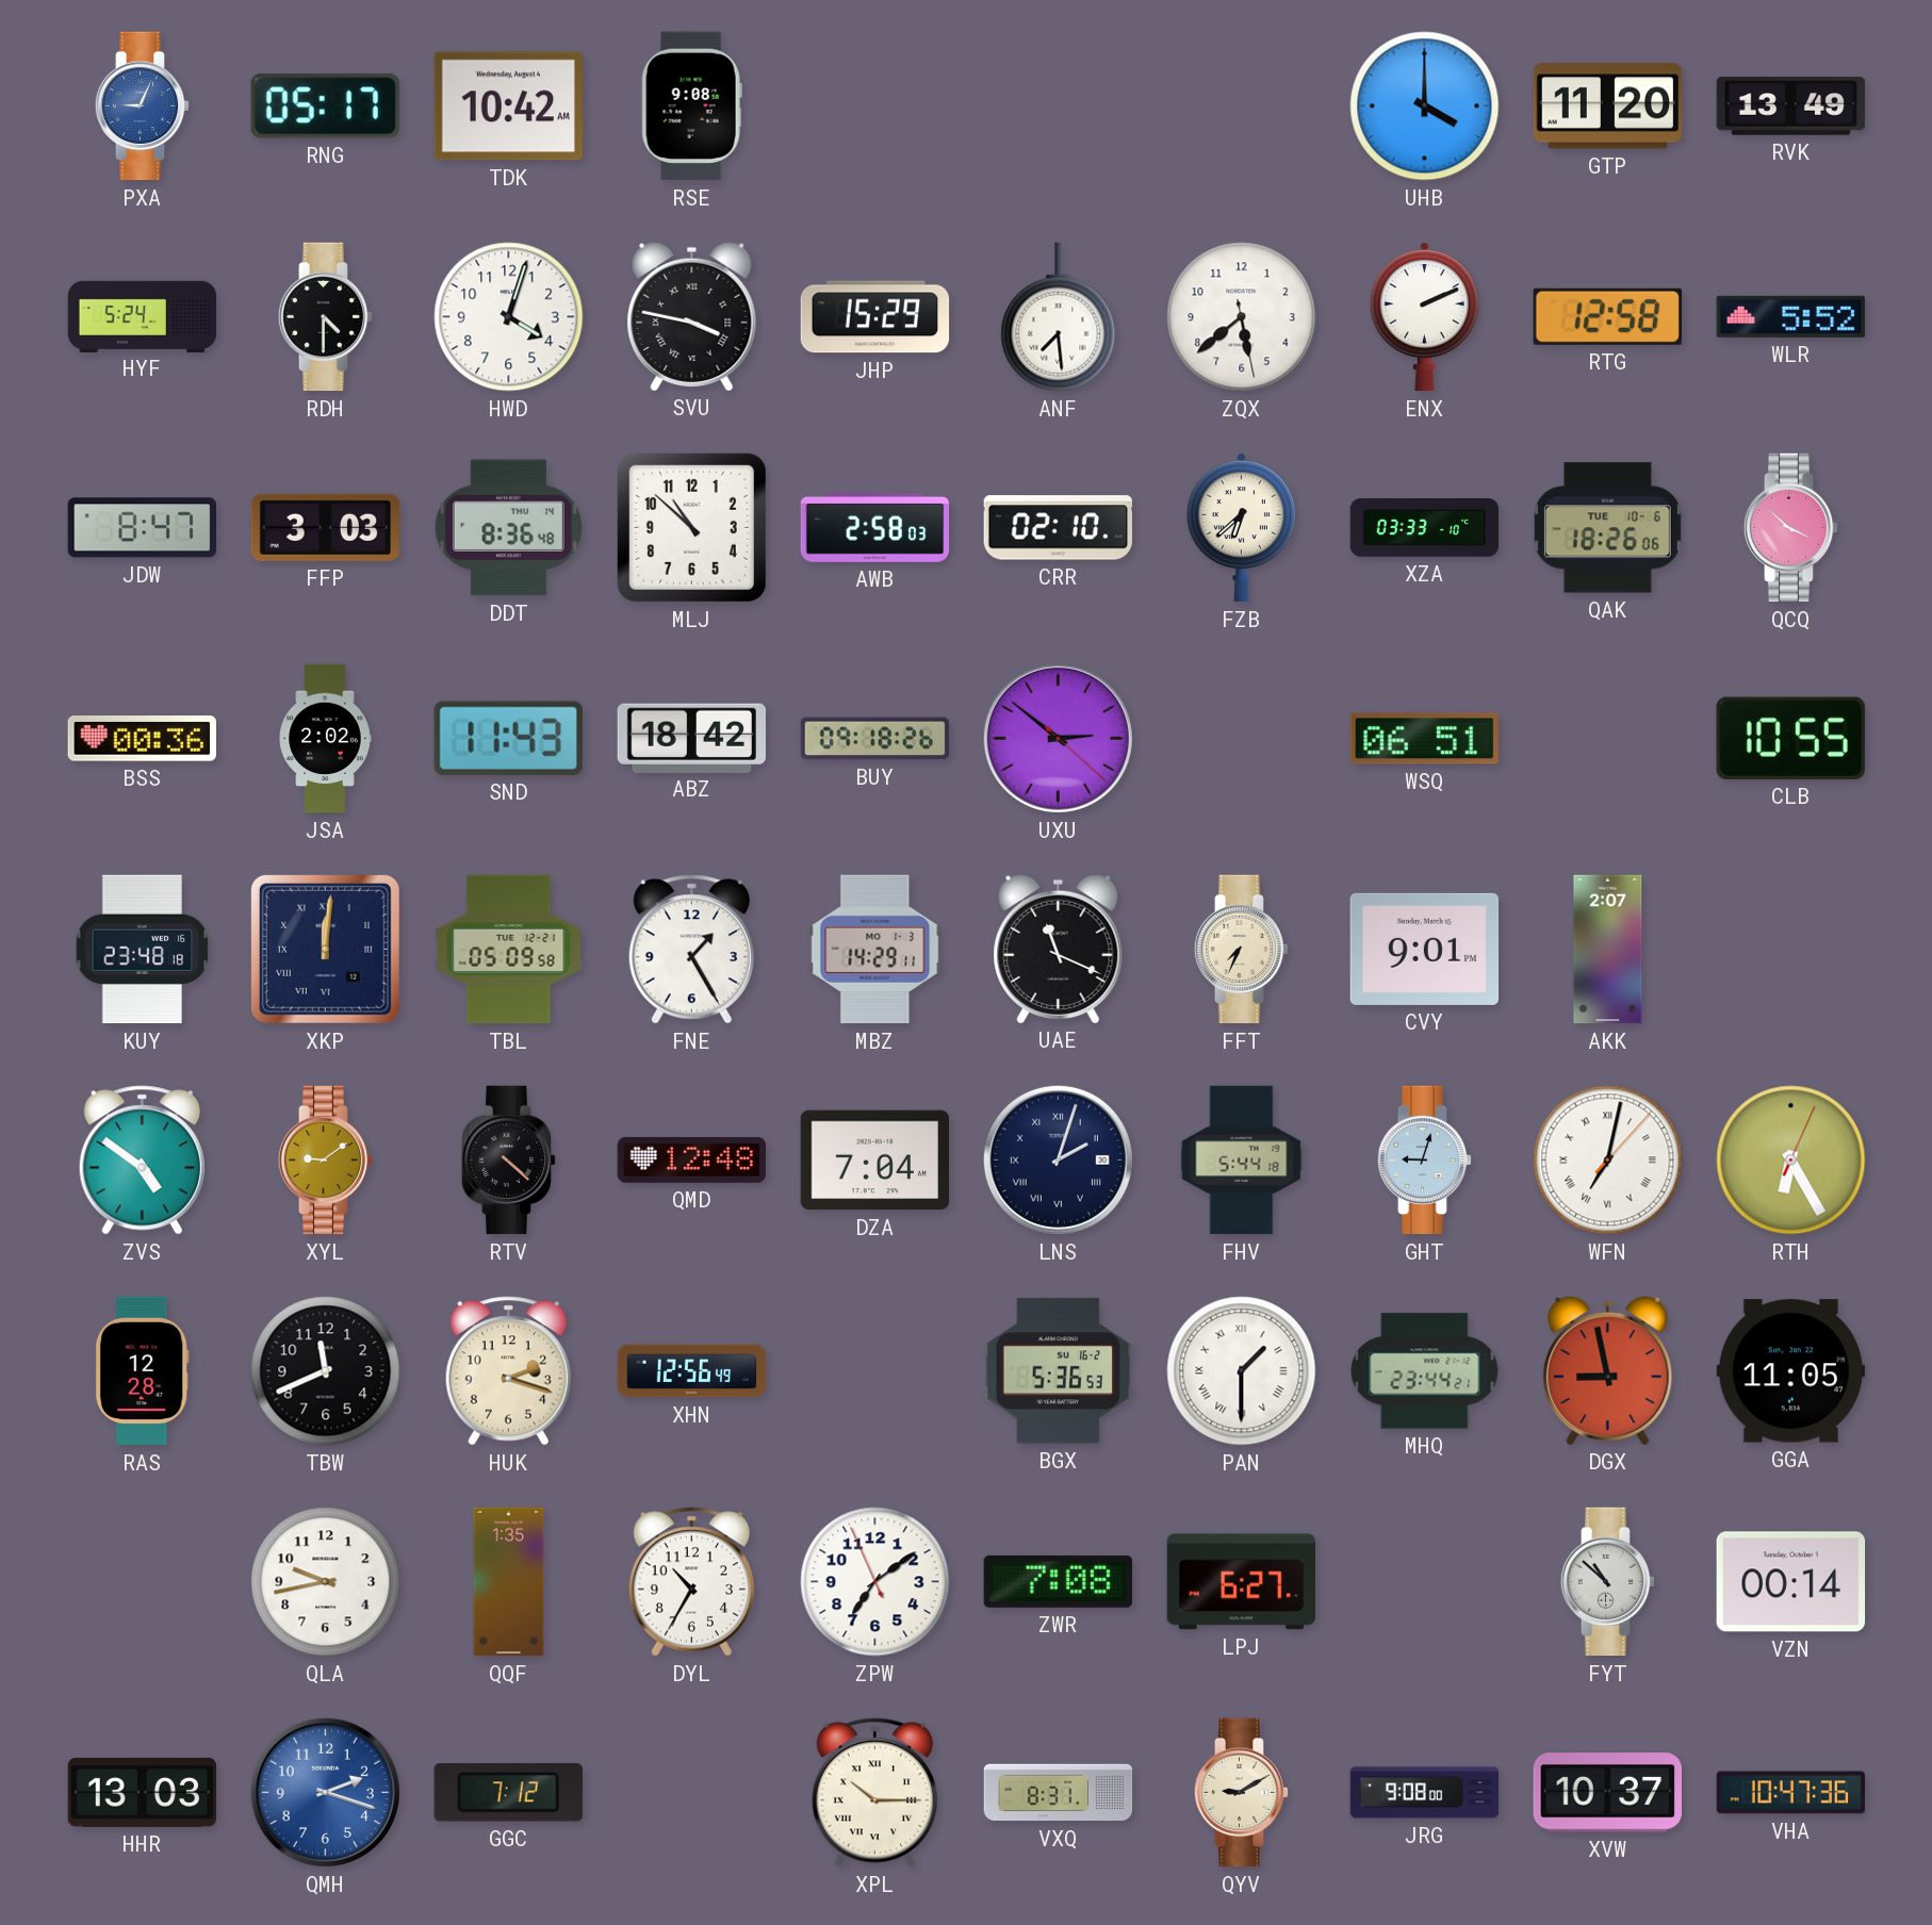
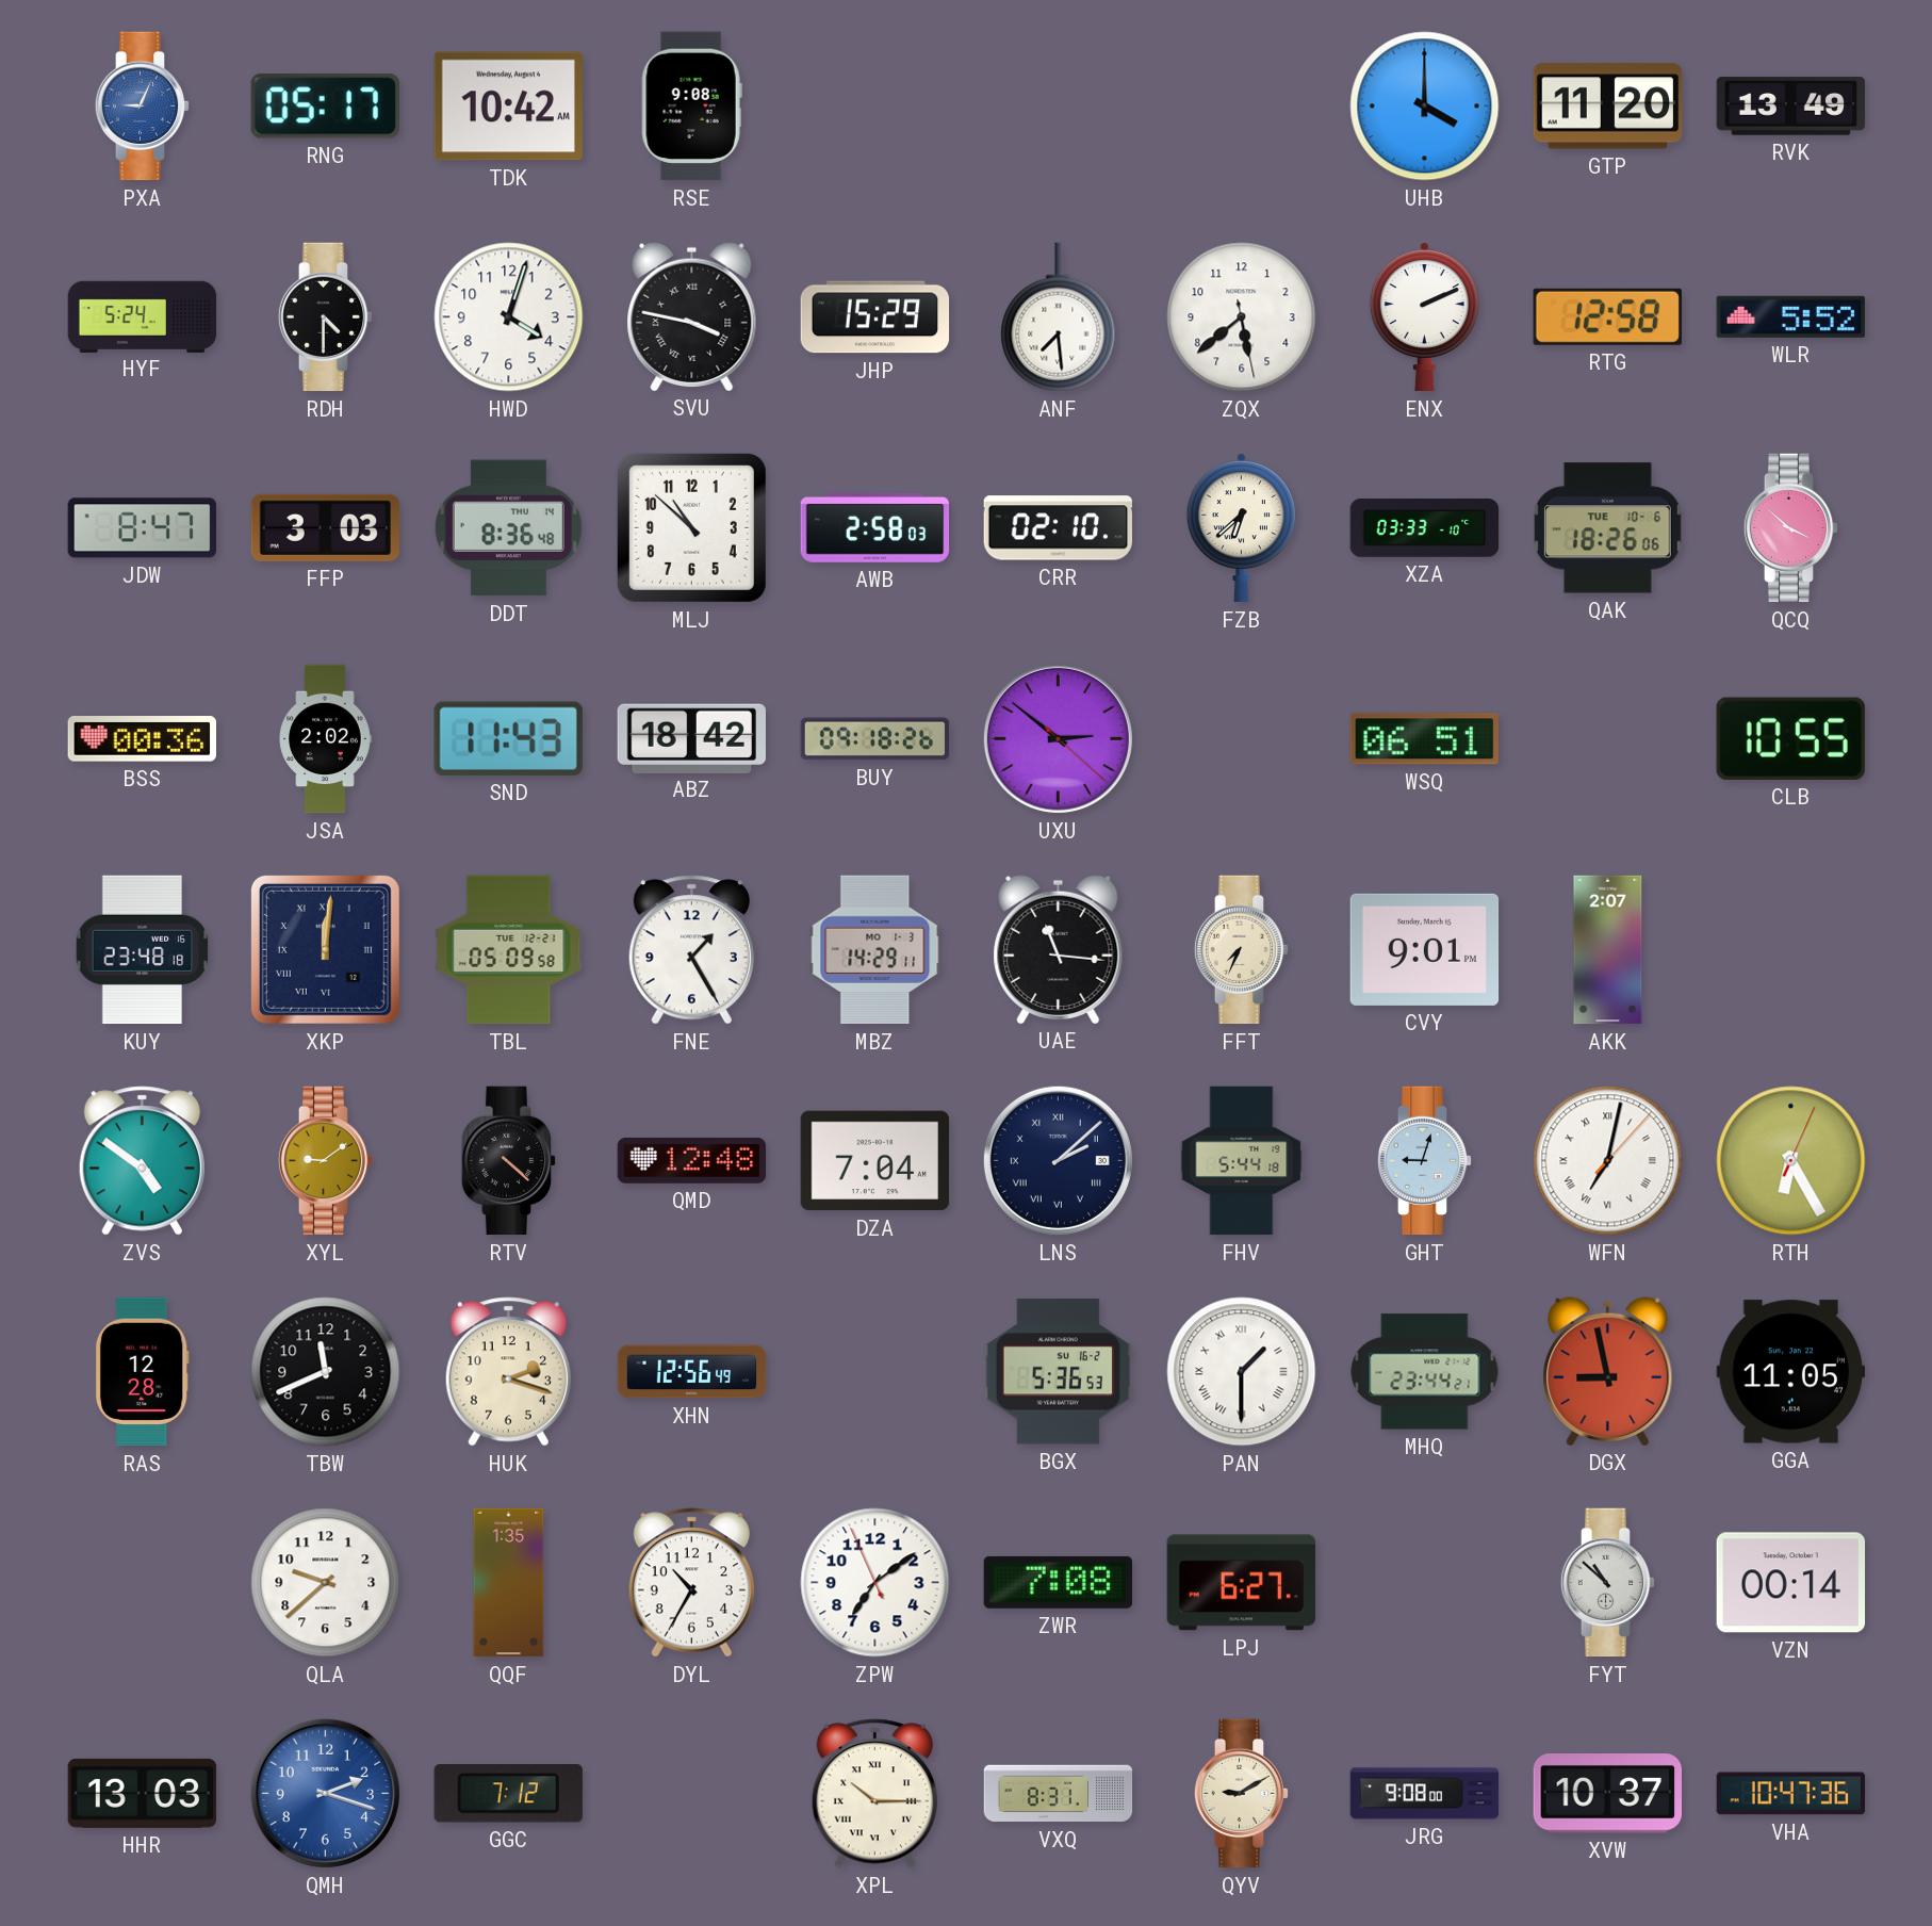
UAE: 11:19 -> 11:16 (1059, 949)
LNS: 2:03 -> 2:08 (1058, 1160)
QLA: 9:43 -> 9:38 (326, 1583)
